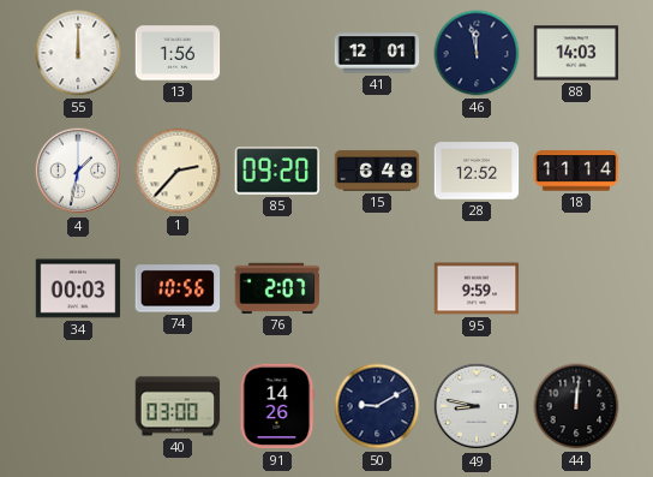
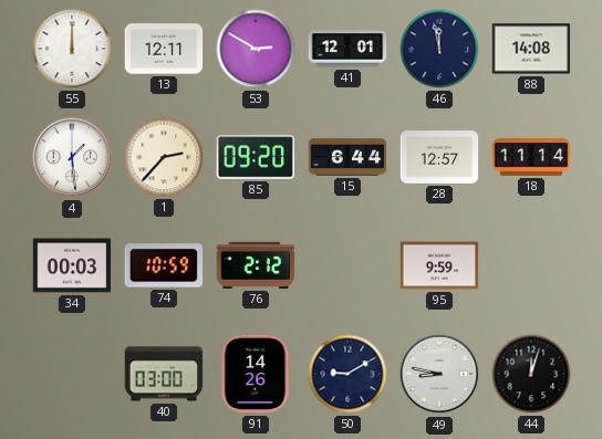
13: 1:56 -> 12:11 (164, 49)
53: none -> 2:50 (256, 49)
88: 14:03 -> 14:08 (531, 49)
4: 1:32 -> 1:29 (72, 157)
15: 6:48 -> 6:44 (347, 157)
28: 12:52 -> 12:57 (439, 157)
74: 10:56 -> 10:59 (164, 265)
76: 2:07 -> 2:12 (256, 265)
44: 12:01 -> 12:03 (531, 374)
